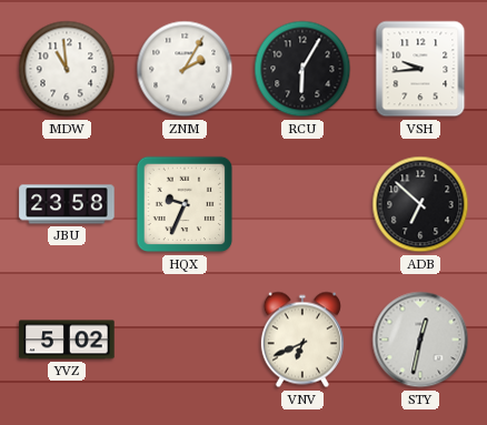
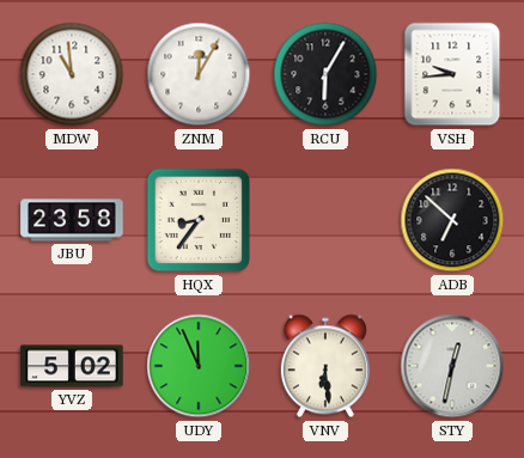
ZNM: 2:05 -> 12:05 (199, 74)
HQX: 9:34 -> 8:36 (199, 220)
UDY: none -> 11:56 (199, 366)
VNV: 6:41 -> 6:29 (325, 366)
